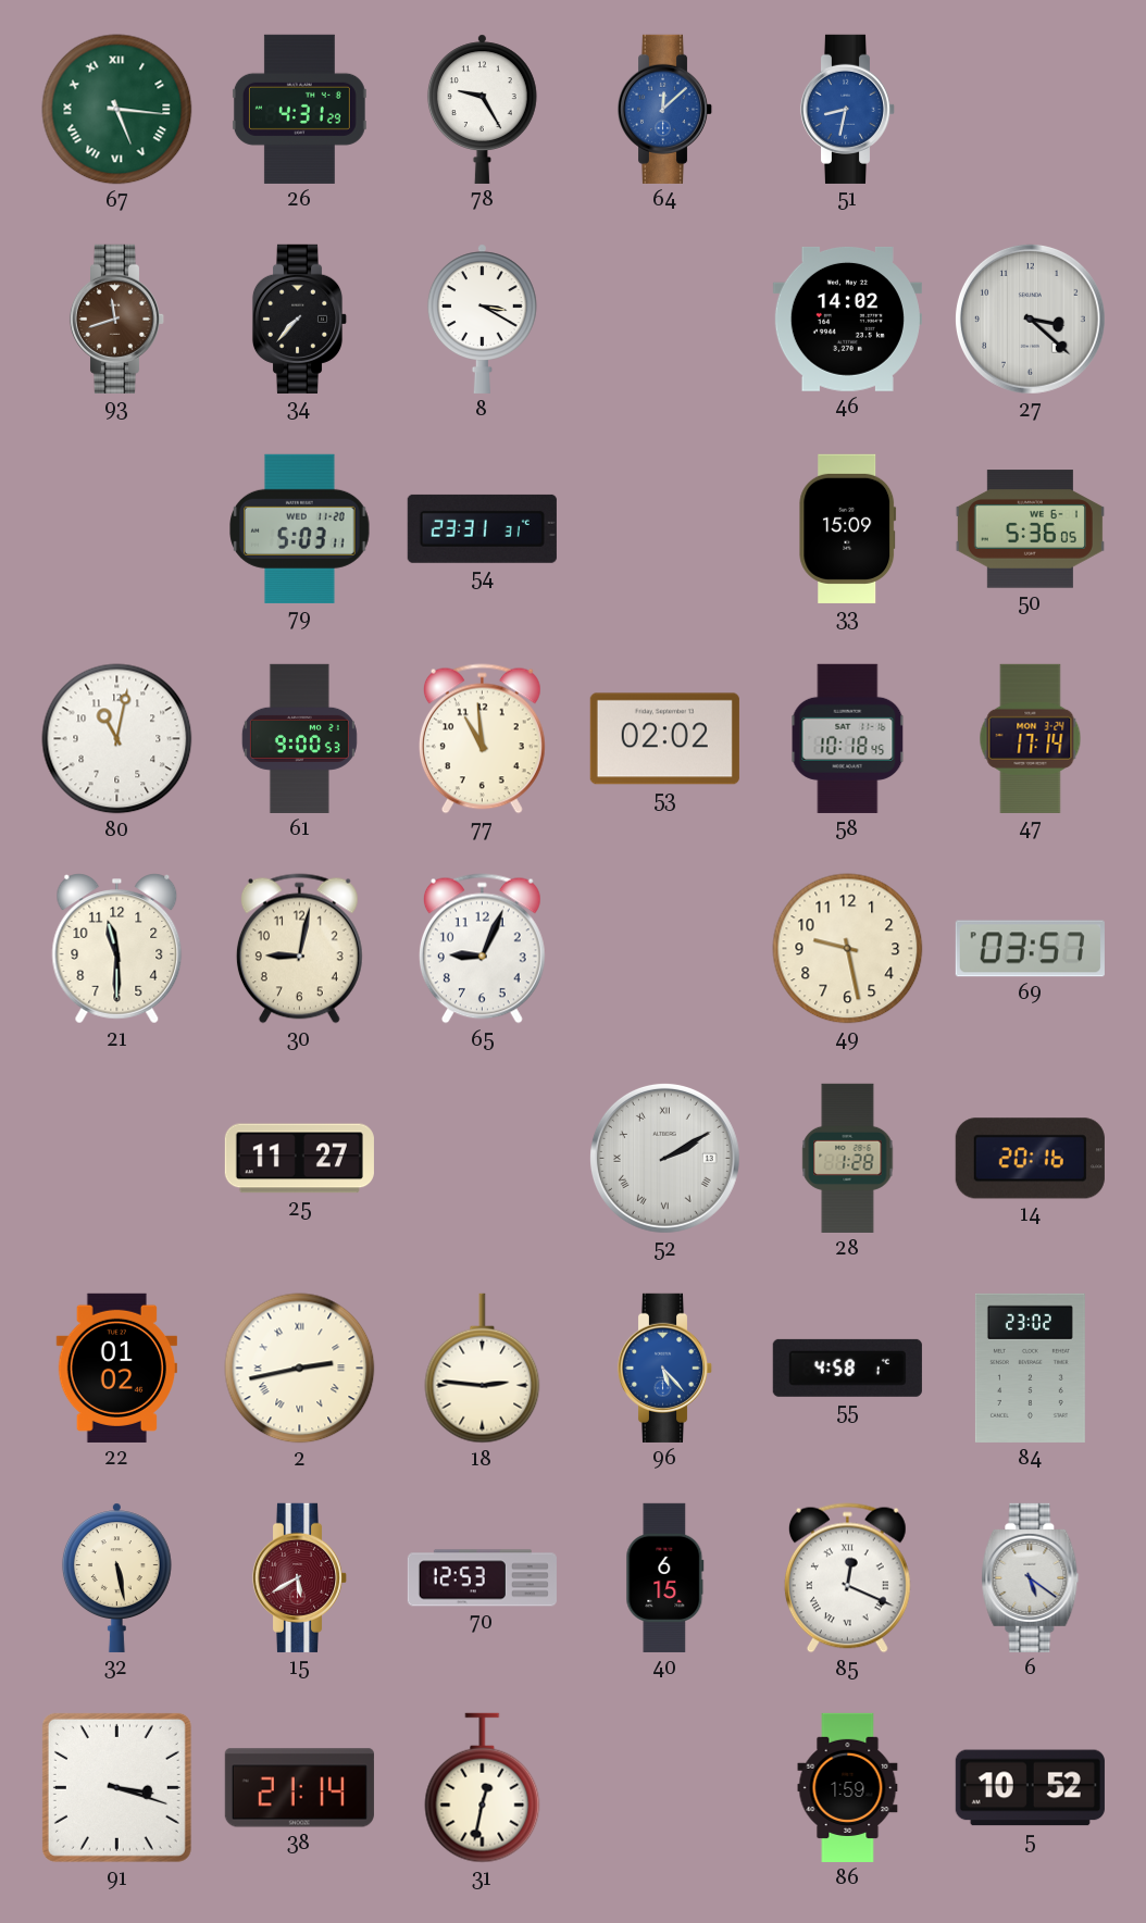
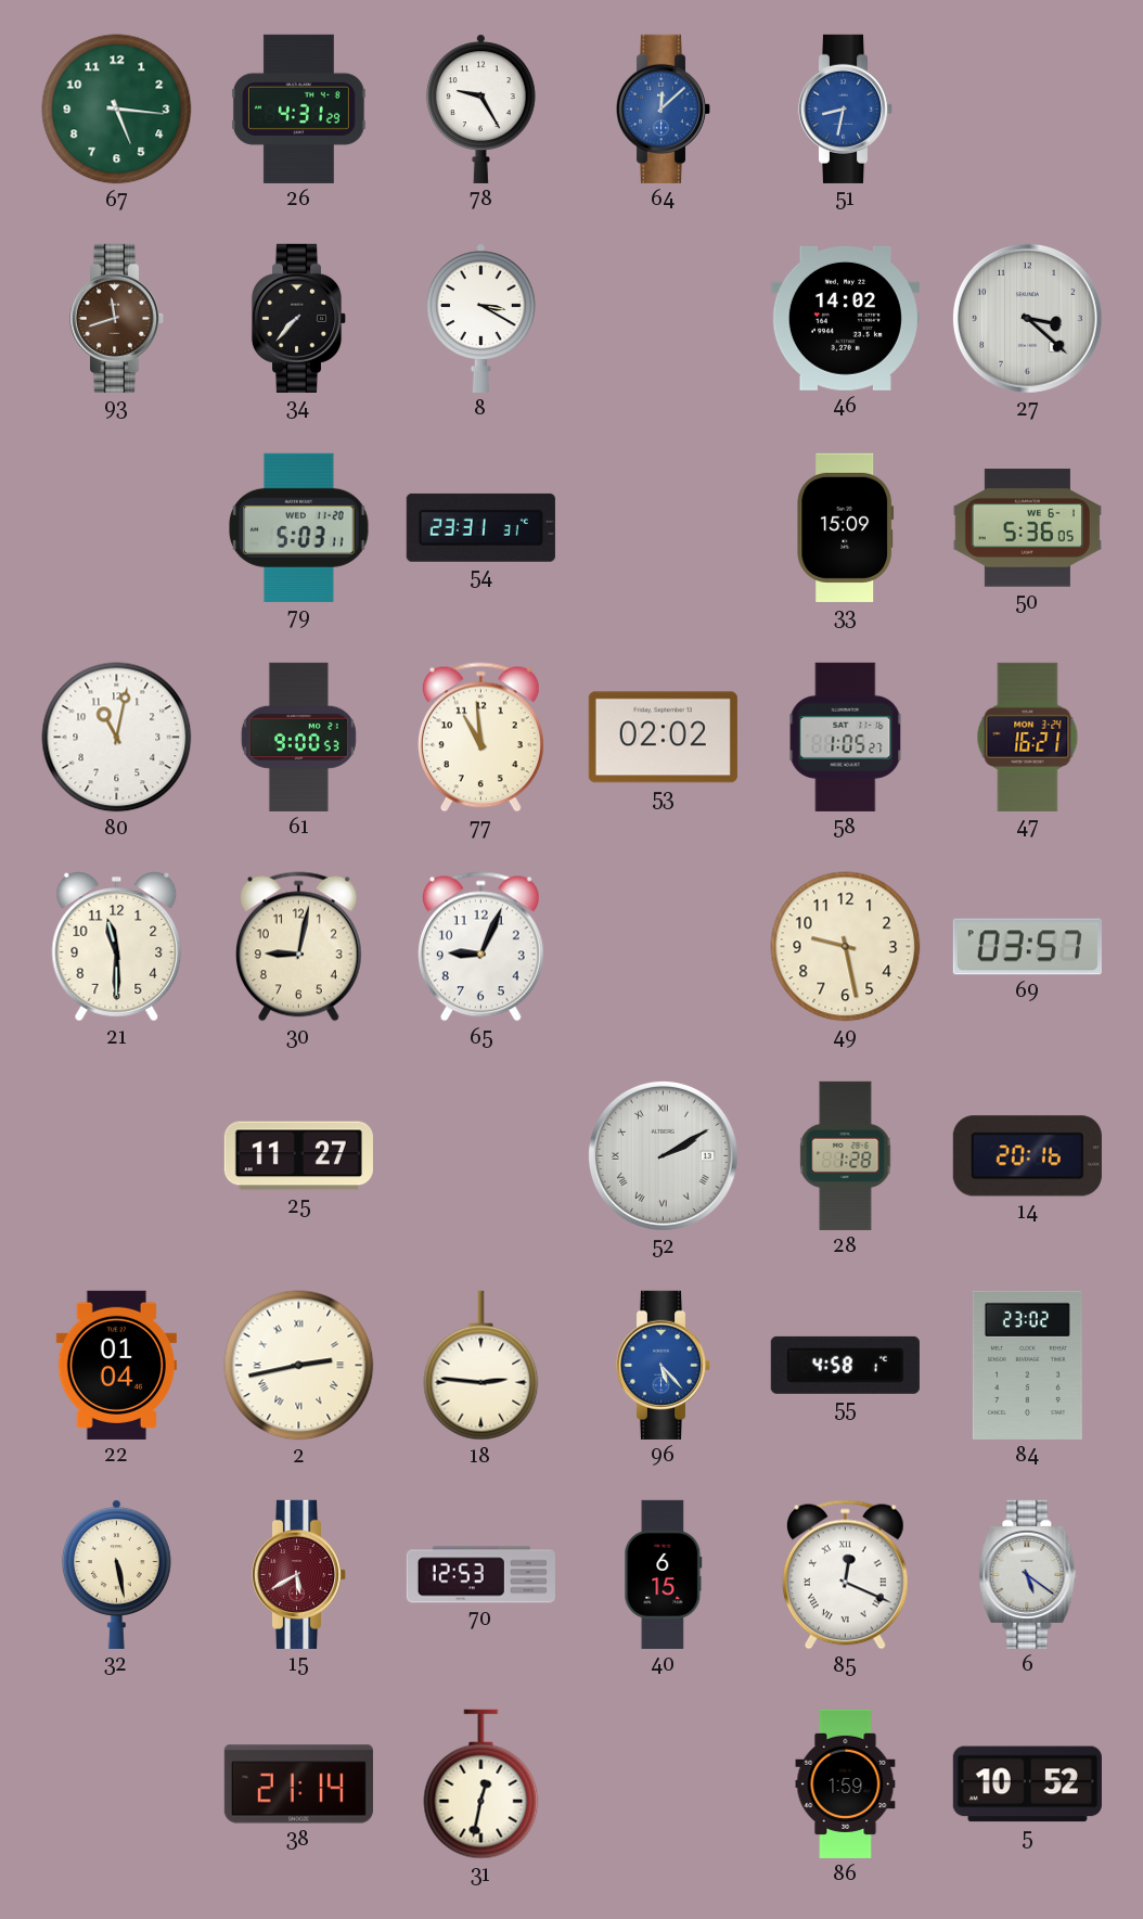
67 numerals: Roman -> Arabic (117, 110)
58: 10:18 -> 1:05 (846, 737)
47: 17:14 -> 16:21 (1028, 737)
22: 01:02 -> 01:04 (116, 1365)
91: 3:18 -> none (116, 1787)
